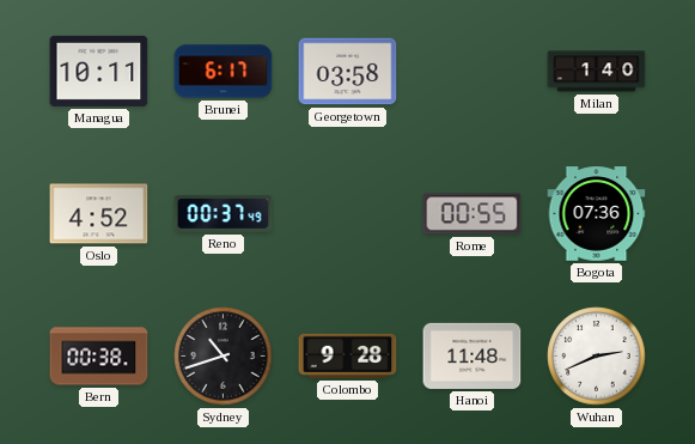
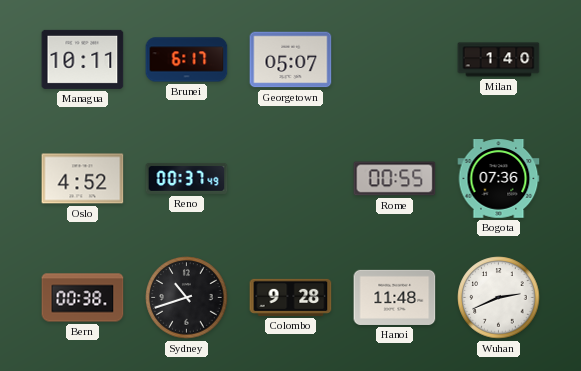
Georgetown: 03:58 -> 05:07 (291, 60)
